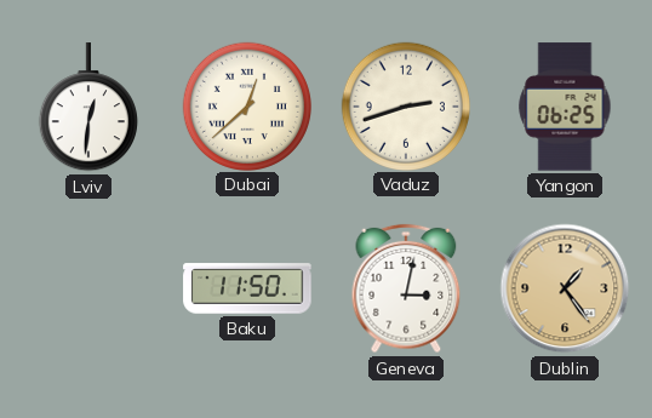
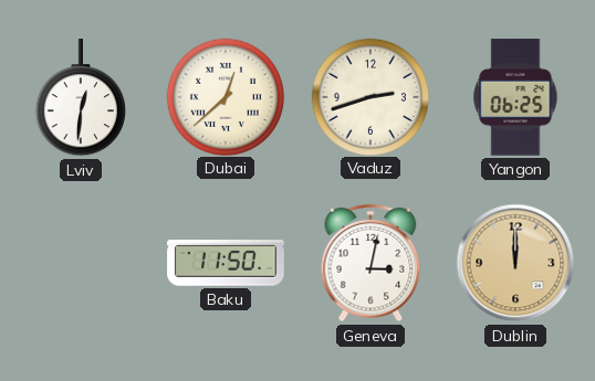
Dublin: 1:24 -> 12:00 (515, 263)
